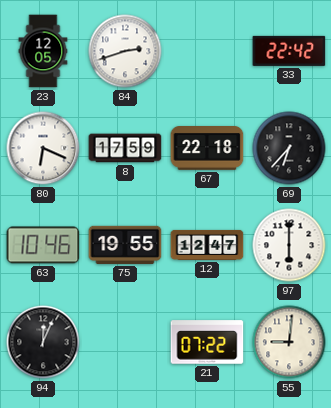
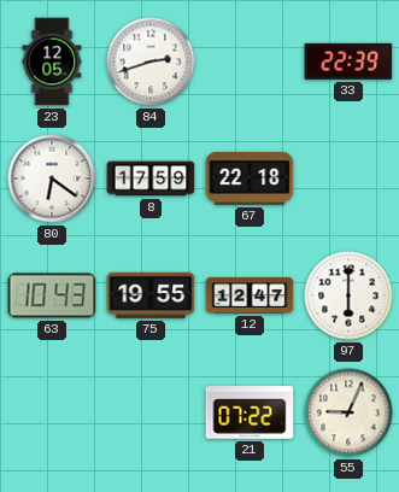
33: 22:42 -> 22:39 (348, 61)
80: 6:19 -> 6:21 (52, 178)
69: 6:37 -> none (289, 148)
63: 10:46 -> 10:43 (52, 295)
94: 12:04 -> none (43, 342)
55: 9:01 -> 9:04 (348, 412)
